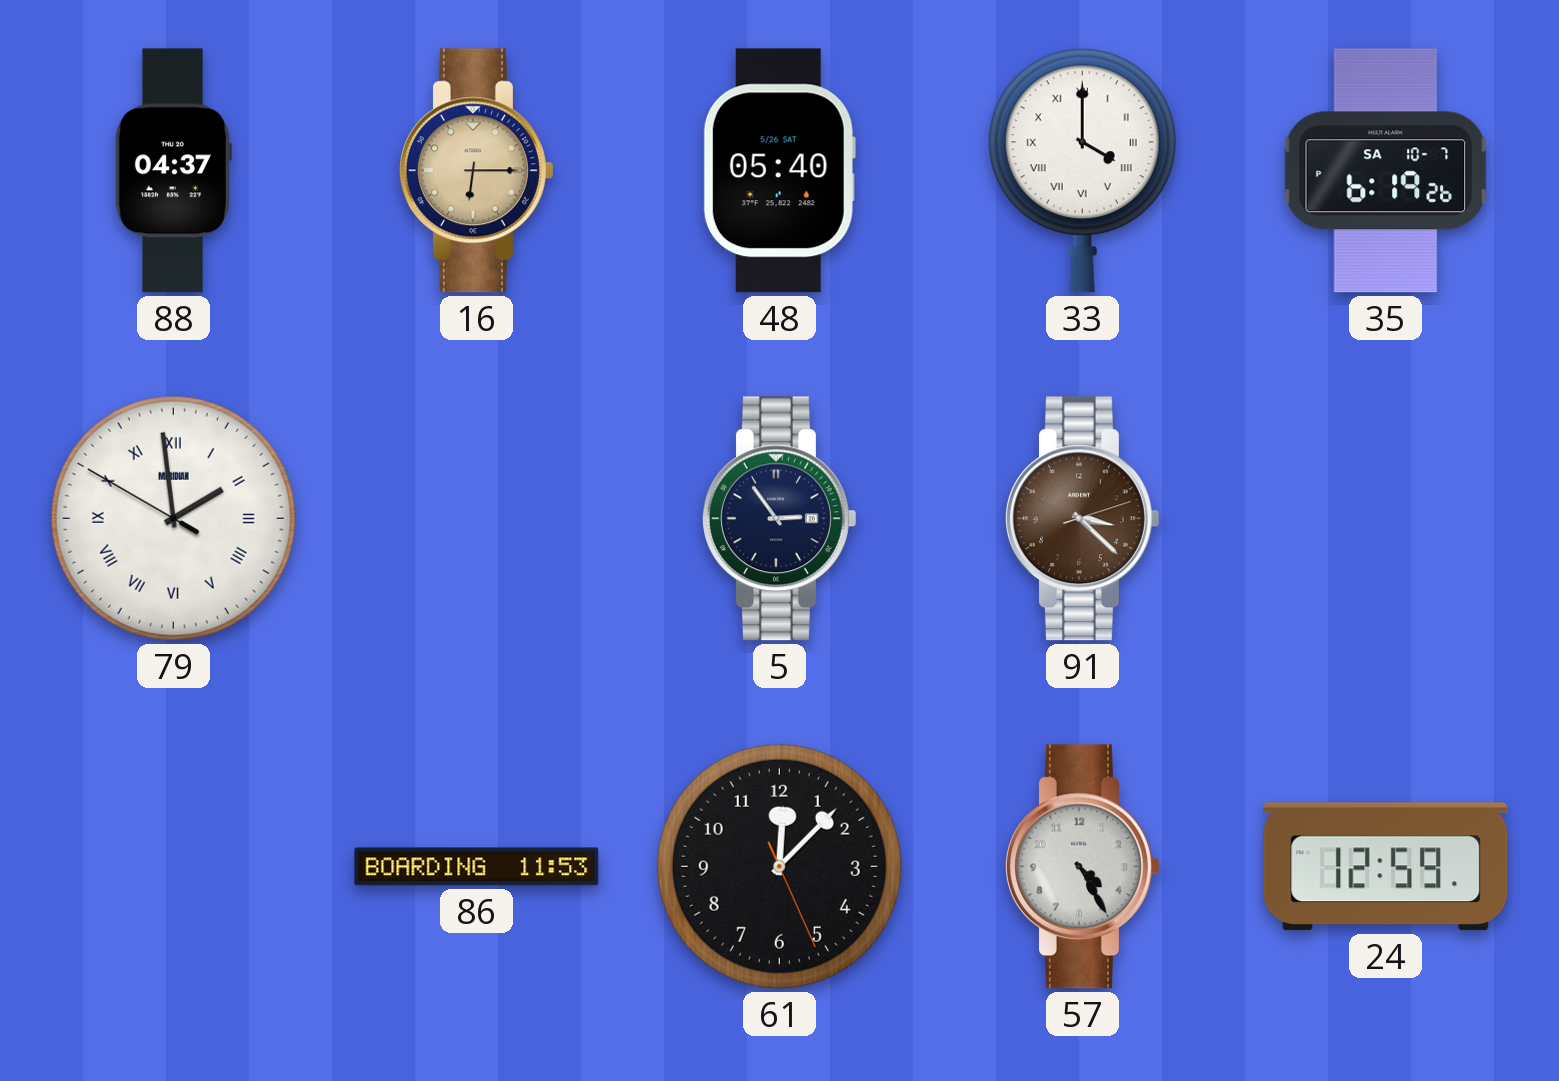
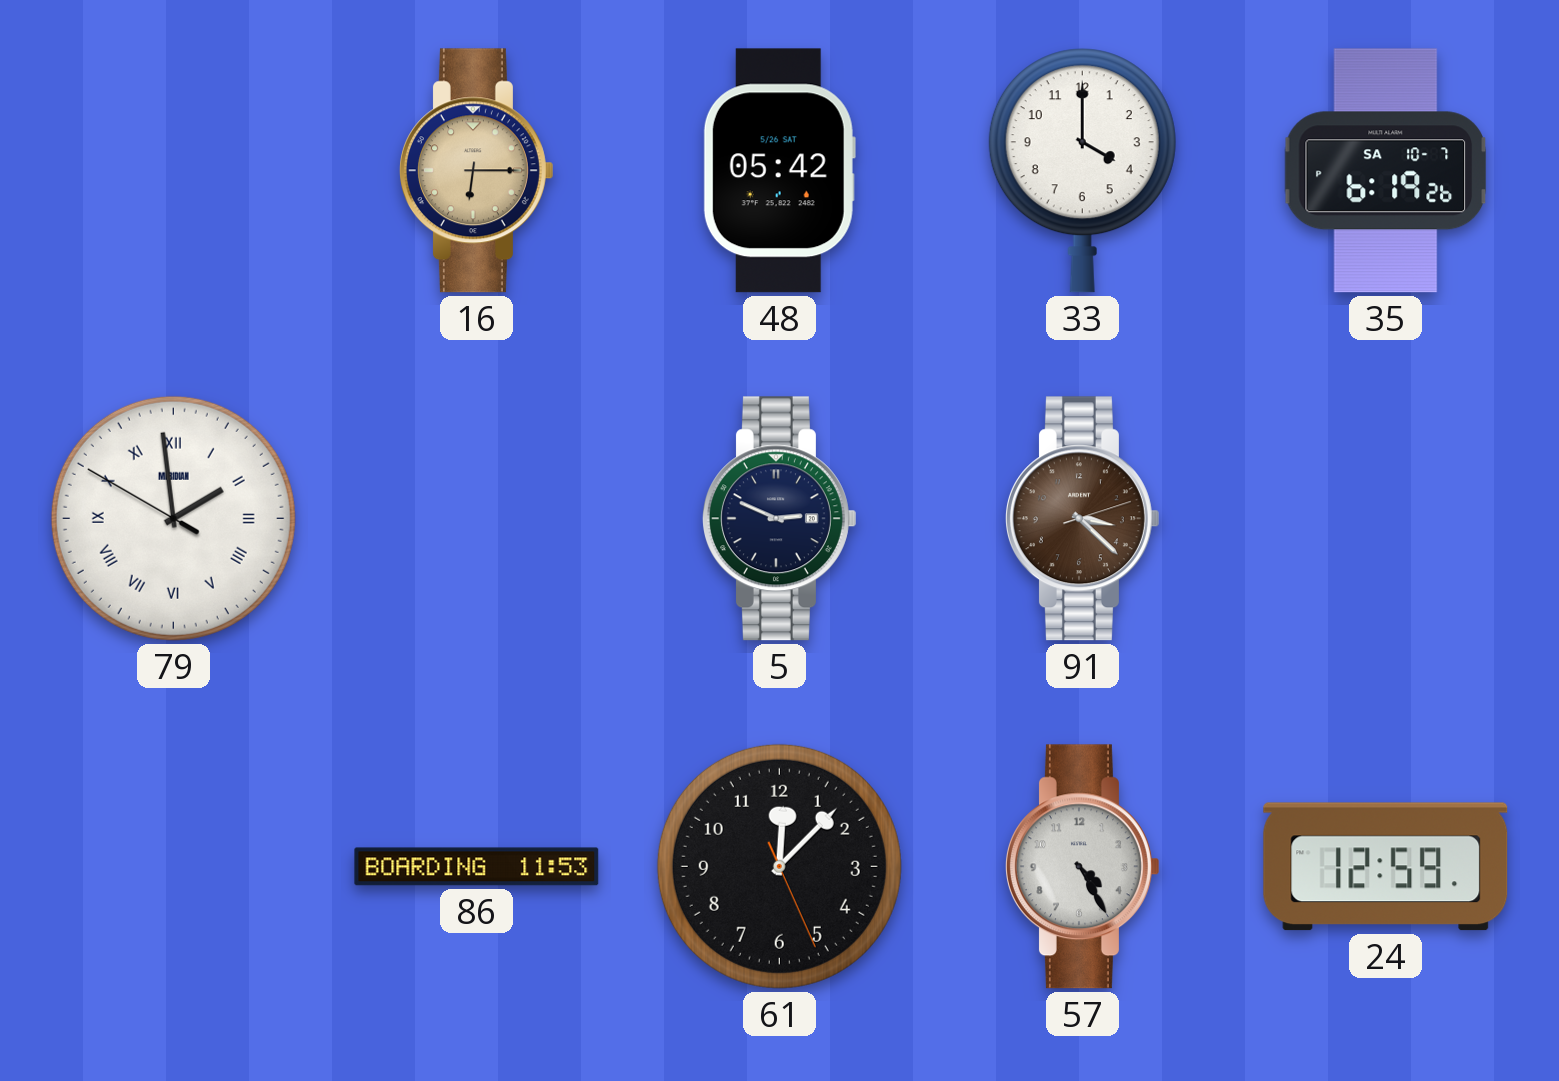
88: 04:37 -> none (173, 171)
48: 05:40 -> 05:42 (779, 171)
33 numerals: Roman -> Arabic (1082, 171)
5: 2:54 -> 2:49 (779, 519)
